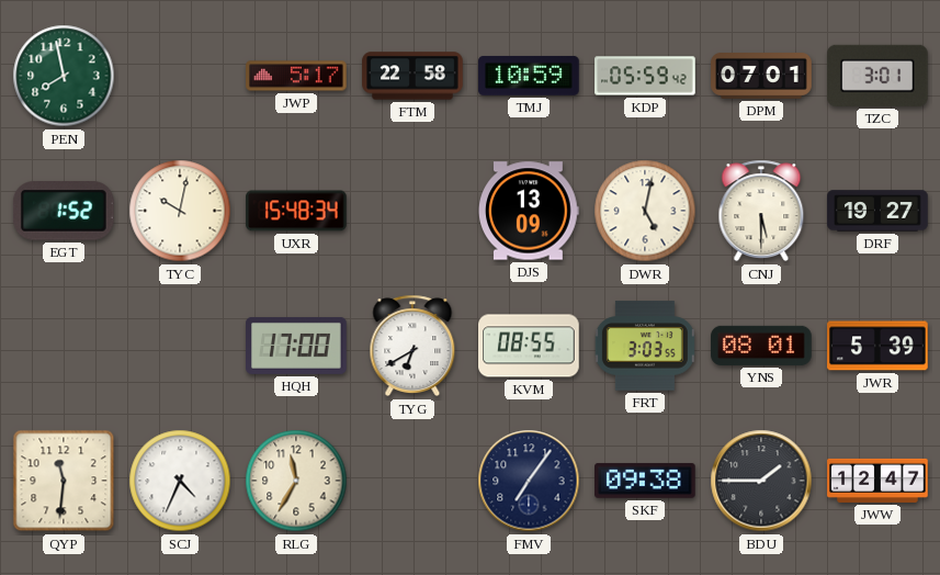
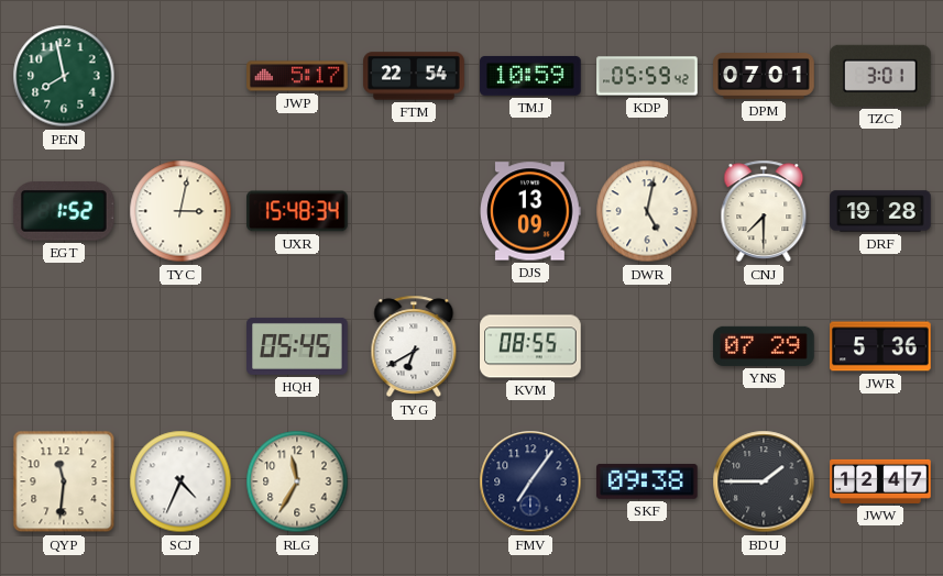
FTM: 22:58 -> 22:54 (414, 76)
TYC: 10:02 -> 3:02 (180, 211)
CNJ: 5:30 -> 7:30 (764, 211)
DRF: 19:27 -> 19:28 (880, 211)
HQH: 17:00 -> 05:45 (297, 346)
FRT: 3:03 -> none (645, 346)
YNS: 08:01 -> 07:29 (764, 346)
JWR: 5:39 -> 5:36 (880, 346)
